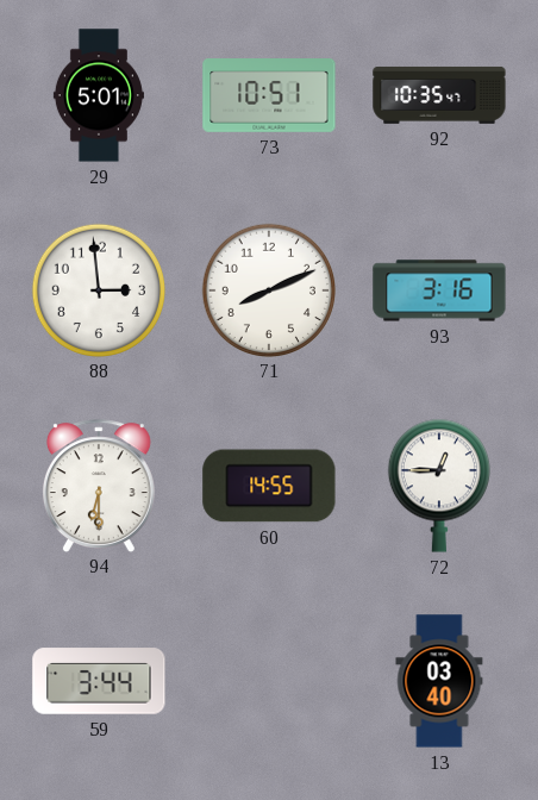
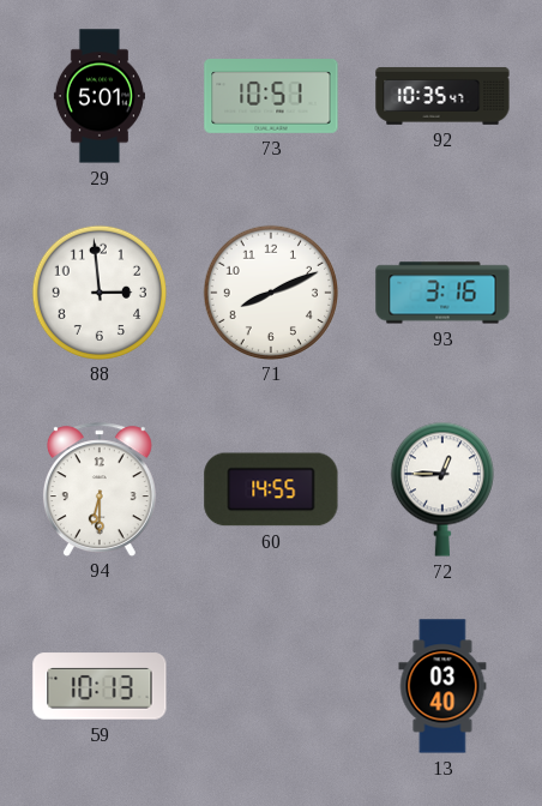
59: 3:44 -> 10:13 (100, 686)
